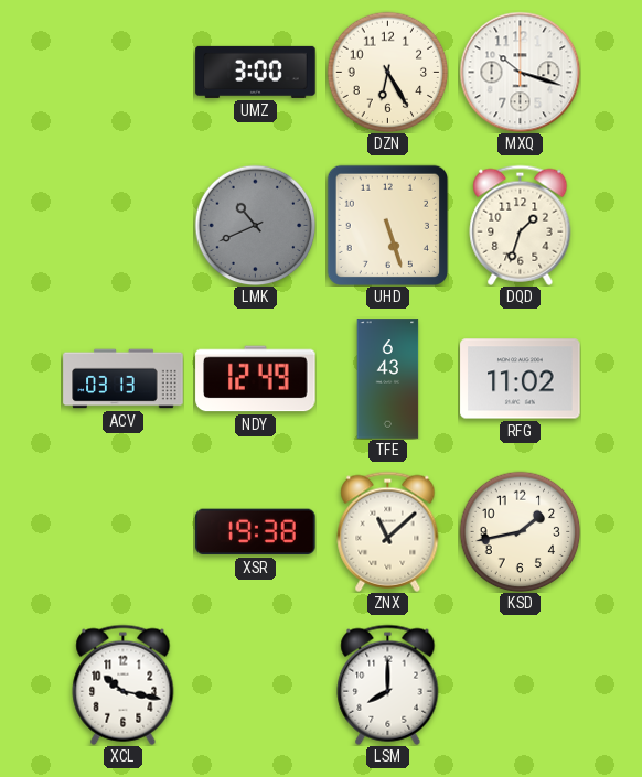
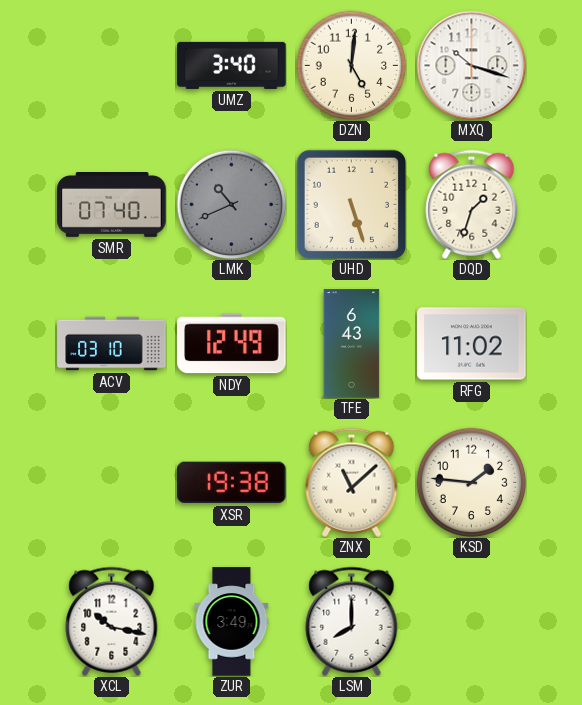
UMZ: 3:00 -> 3:40 (232, 65)
DZN: 6:25 -> 5:01 (351, 65)
SMR: none -> 07:40 (112, 205)
ACV: 03:13 -> 03:10 (112, 344)
KSD: 1:43 -> 1:46 (471, 482)
ZUR: none -> 3:49 (232, 622)
